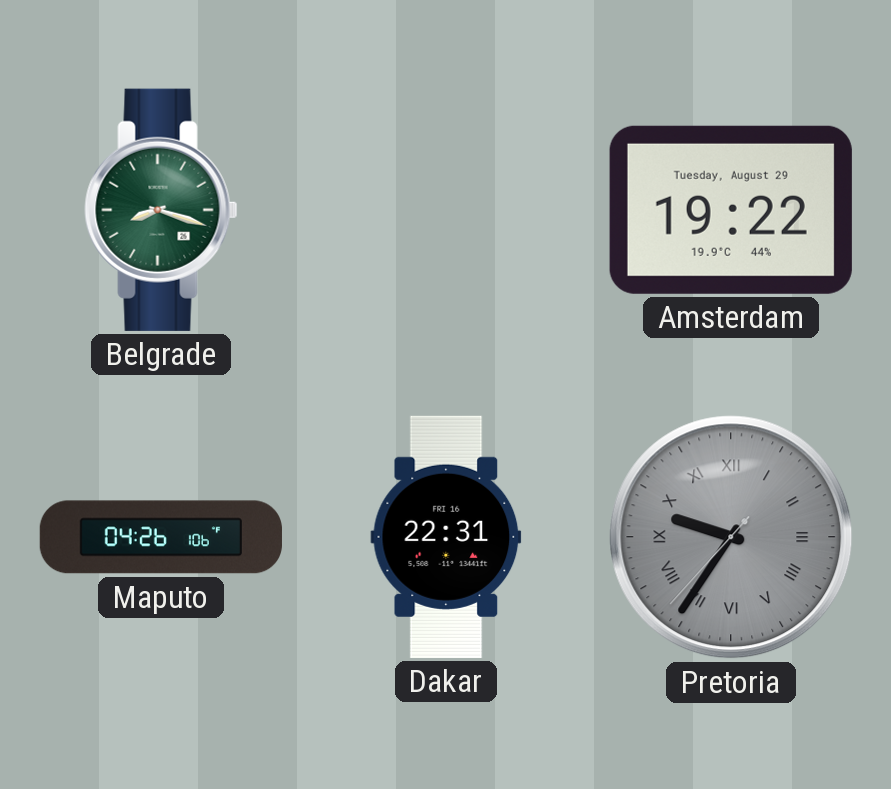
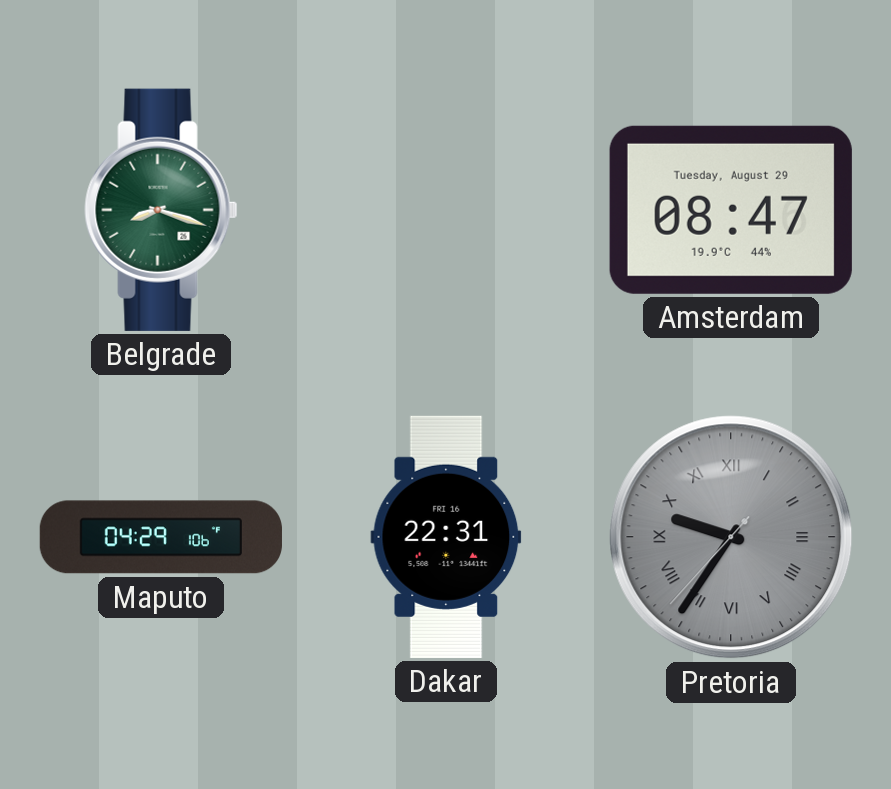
Amsterdam: 19:22 -> 08:47 (731, 210)
Maputo: 04:26 -> 04:29 (161, 537)
